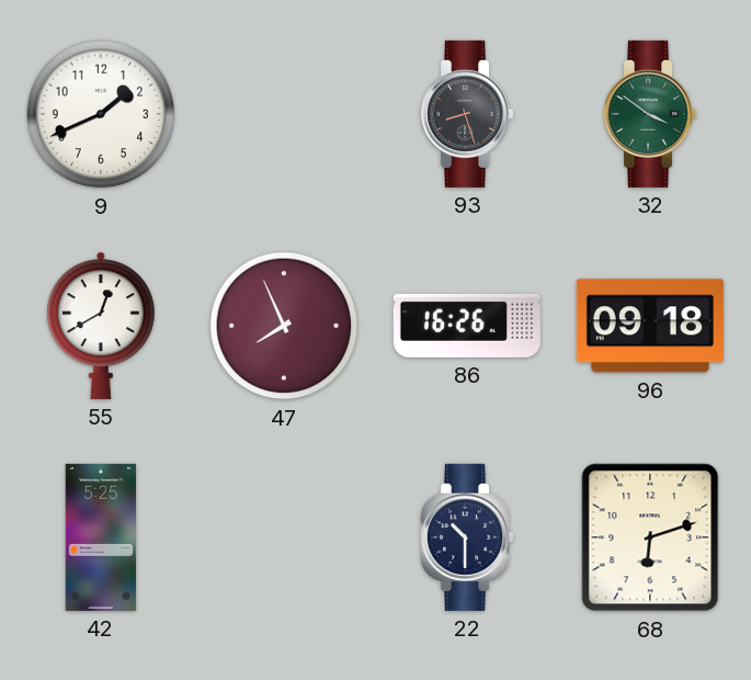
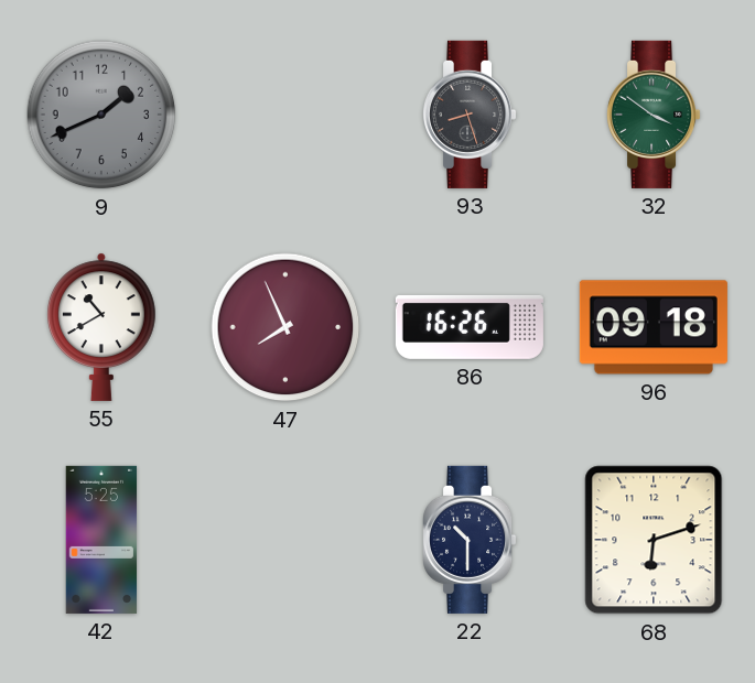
9 dial: white -> grey (101, 115)
55: 12:40 -> 10:40 (103, 327)
